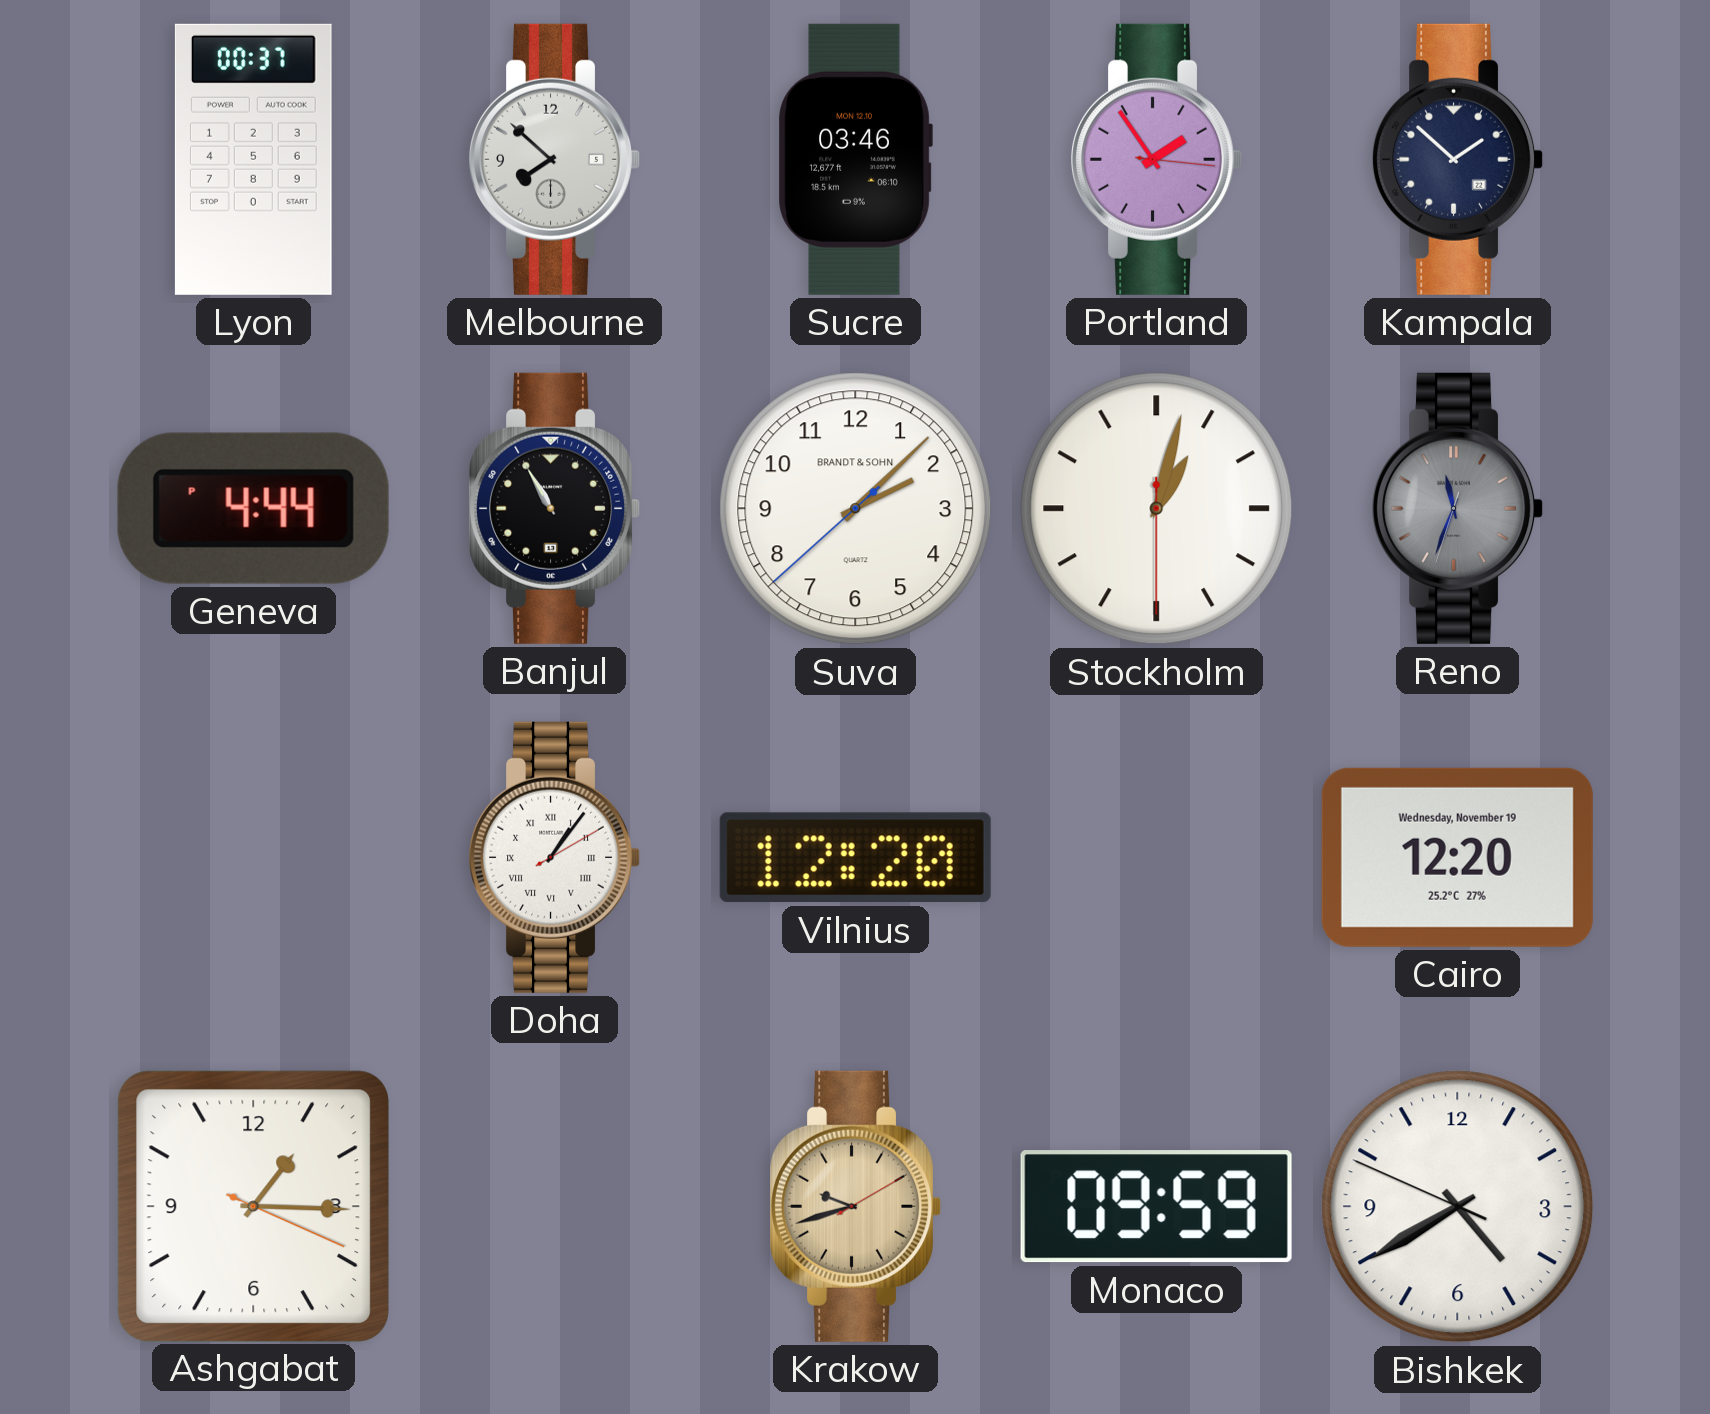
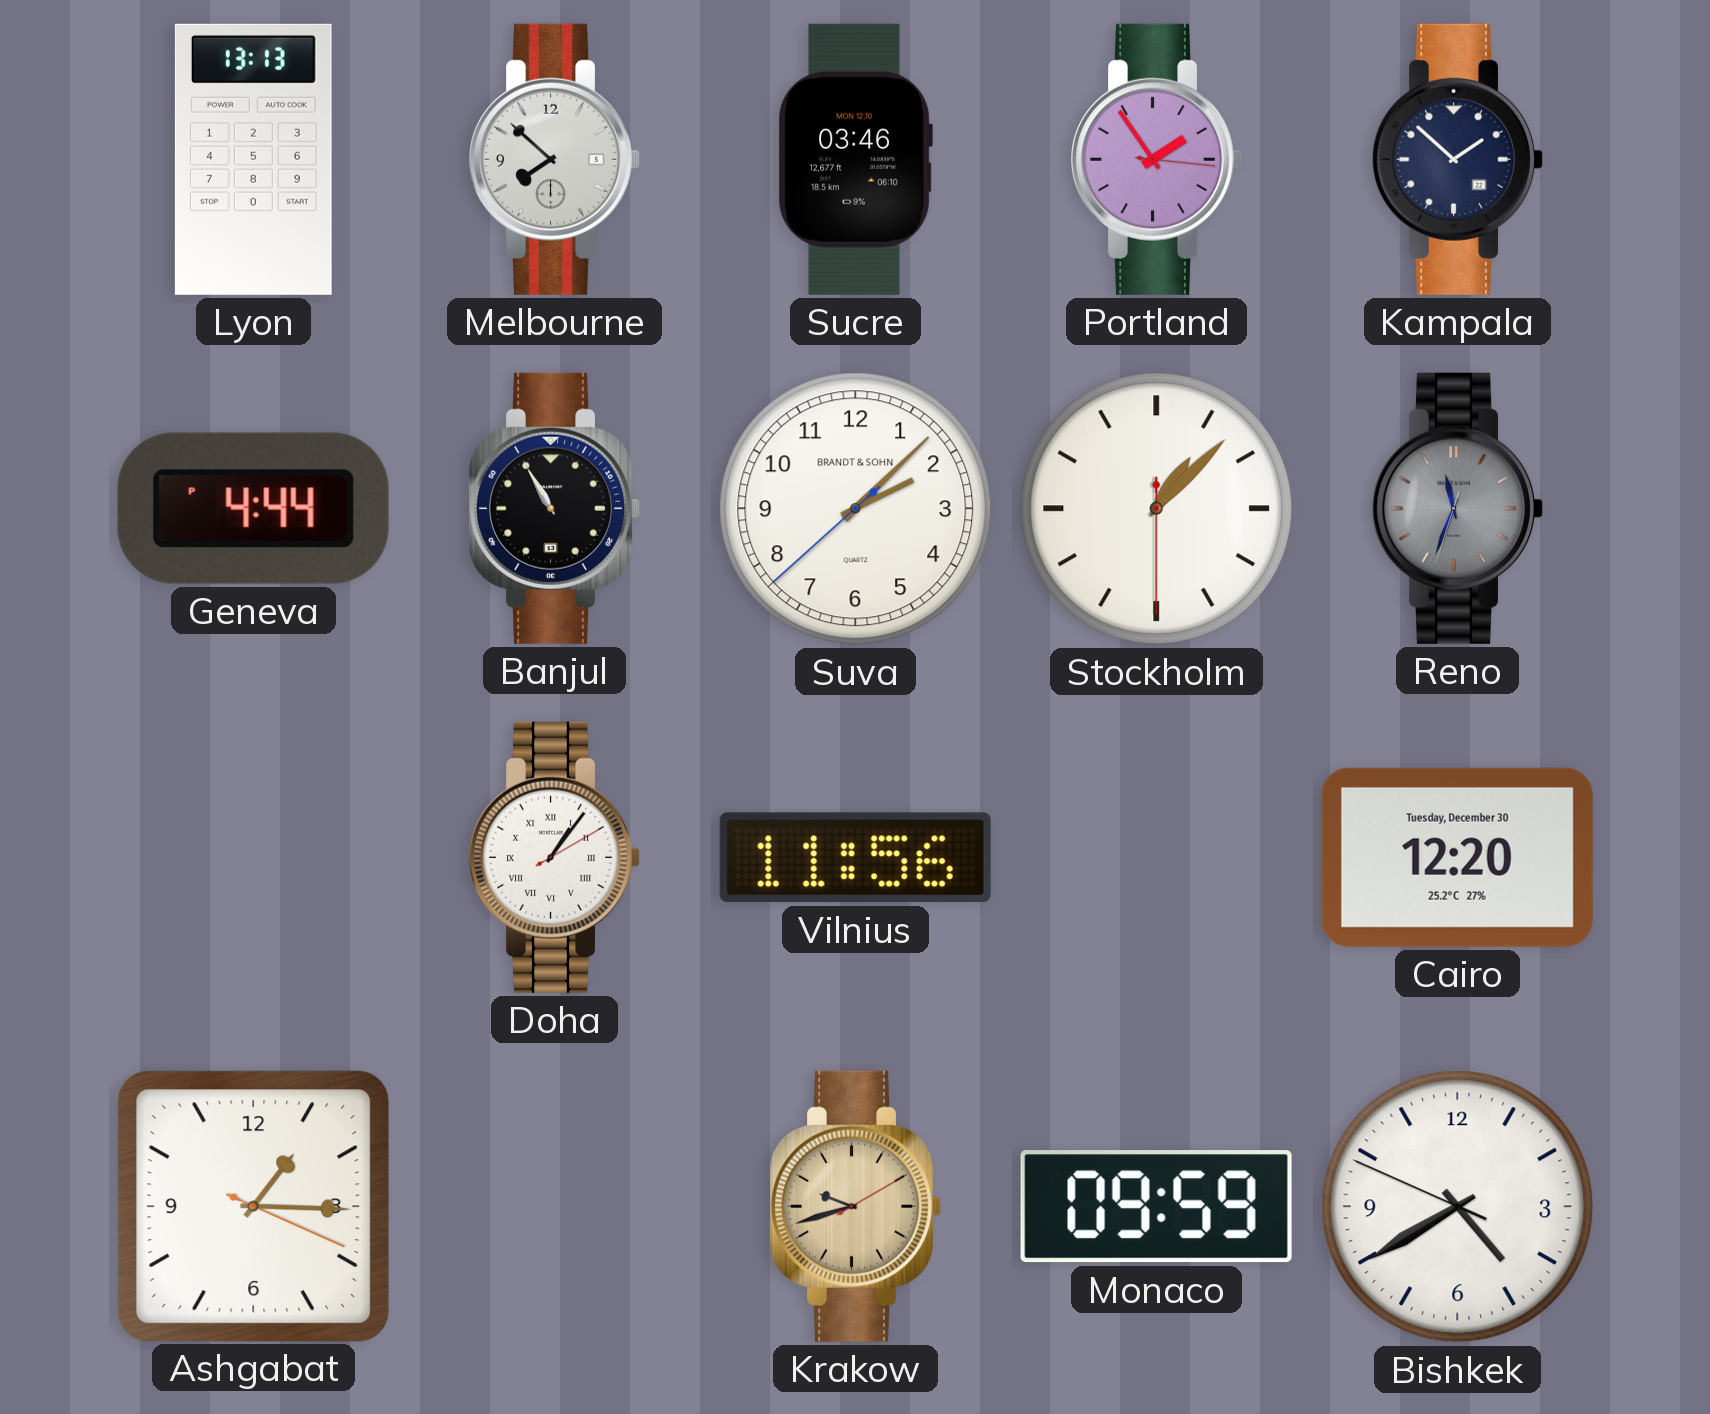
Lyon: 00:37 -> 13:13 (253, 159)
Stockholm: 1:02 -> 1:07 (1157, 509)
Vilnius: 12:20 -> 11:56 (855, 858)
Cairo date: Wednesday, November 19 -> Tuesday, December 30 (1457, 857)
